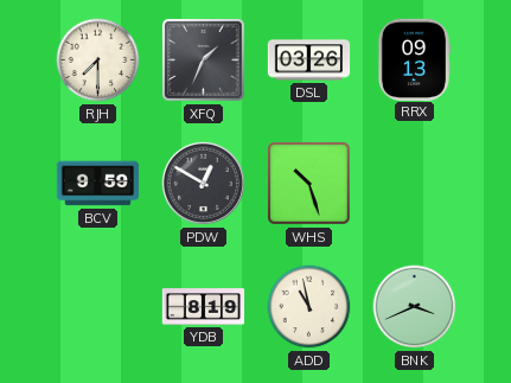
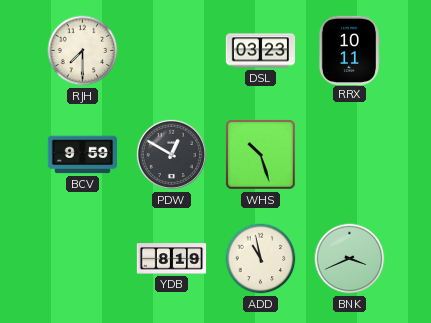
XFQ: 1:34 -> none (204, 60)
DSL: 03:26 -> 03:23 (261, 51)
RRX: 09:13 -> 10:11 (348, 50)
